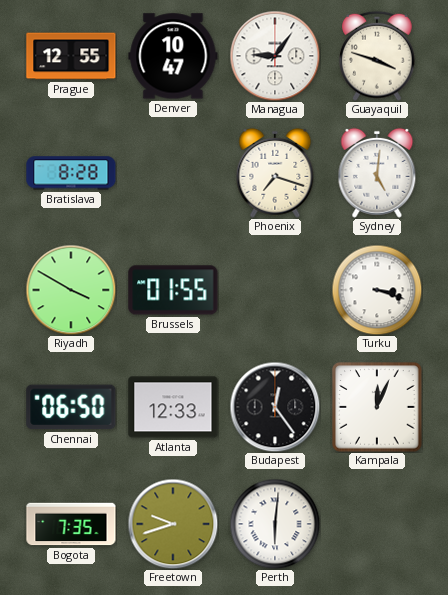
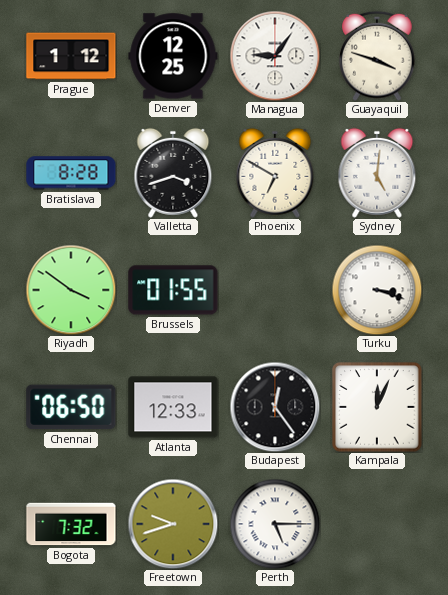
Prague: 12:55 -> 1:12 (71, 56)
Denver: 10:47 -> 12:25 (173, 56)
Valletta: none -> 3:42 (173, 173)
Phoenix: 7:18 -> 6:50 (275, 173)
Riyadh: 3:50 -> 3:51 (71, 290)
Bogota: 7:35 -> 7:32 (71, 524)
Perth: 6:01 -> 5:15 (275, 524)
